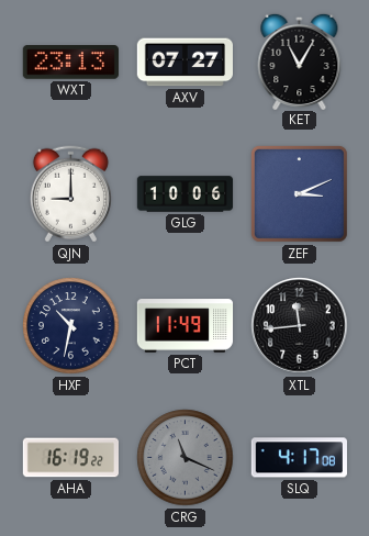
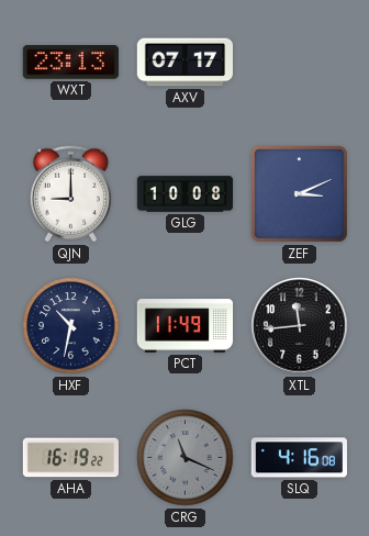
AXV: 07:27 -> 07:17 (185, 63)
KET: 11:05 -> none (300, 60)
GLG: 10:06 -> 10:08 (186, 194)
SLQ: 4:17 -> 4:16 (299, 458)
